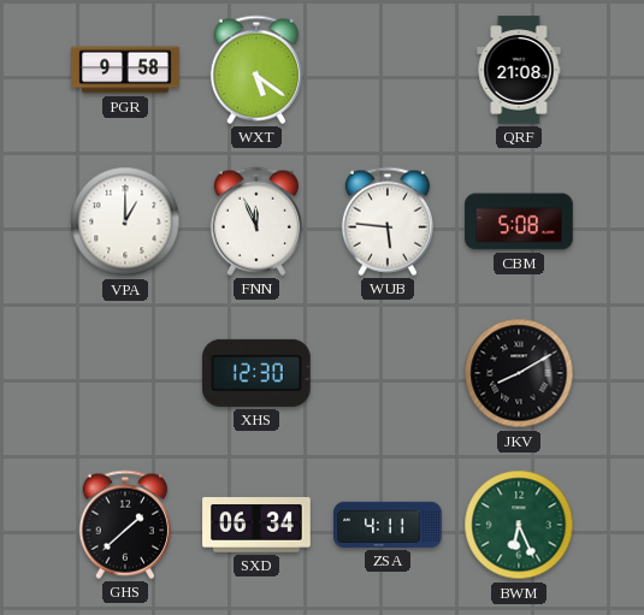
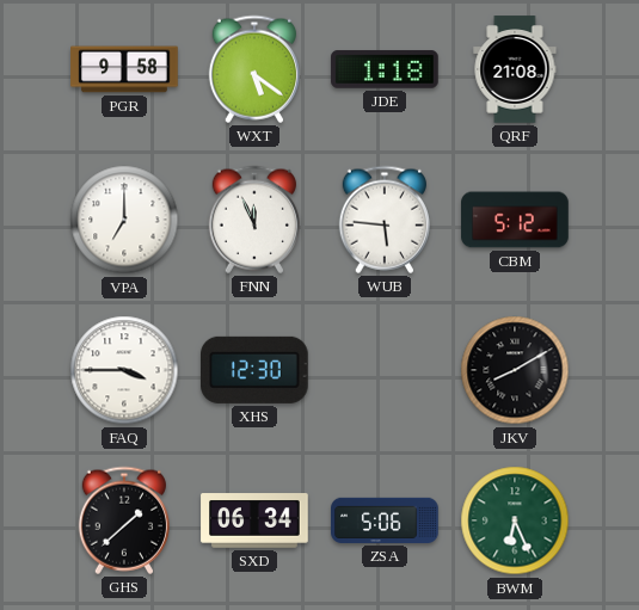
JDE: none -> 1:18 (385, 69)
VPA: 1:00 -> 7:00 (124, 220)
CBM: 5:08 -> 5:12 (515, 220)
FAQ: none -> 3:45 (124, 370)
ZSA: 4:11 -> 5:06 (385, 520)
